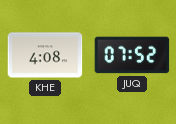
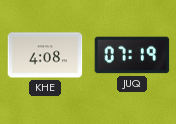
JUQ: 07:52 -> 07:19 (132, 55)
